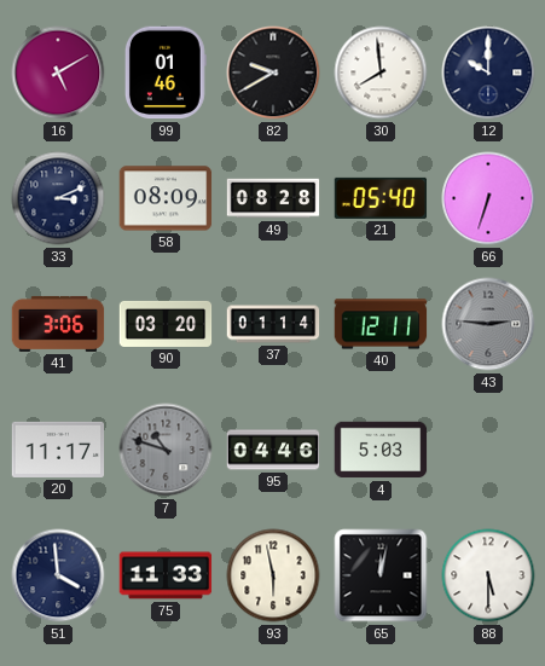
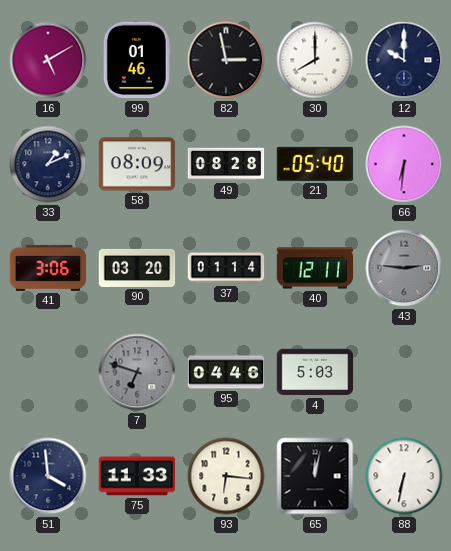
82: 9:40 -> 2:58 (226, 60)
30: 7:59 -> 8:00 (315, 60)
33: 3:11 -> 1:11 (48, 164)
66: 6:33 -> 6:31 (404, 164)
20: 11:17 -> none (58, 450)
7: 10:48 -> 6:48 (137, 372)
93: 5:58 -> 6:16 (226, 476)
88: 5:30 -> 6:32 (404, 476)
